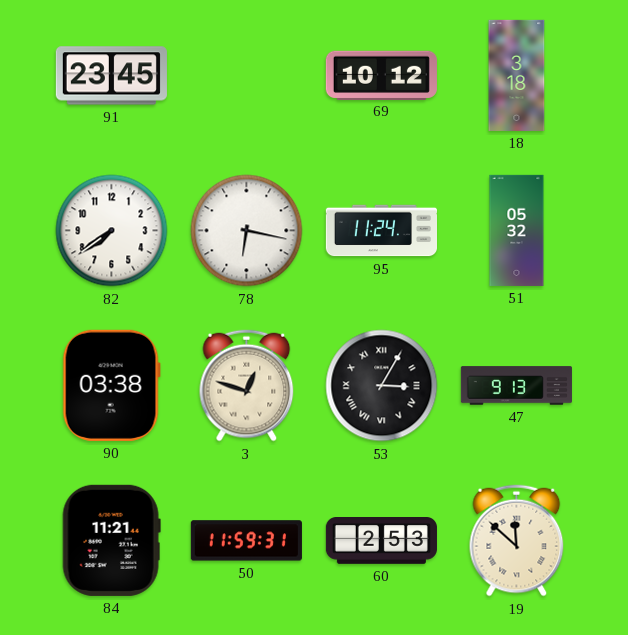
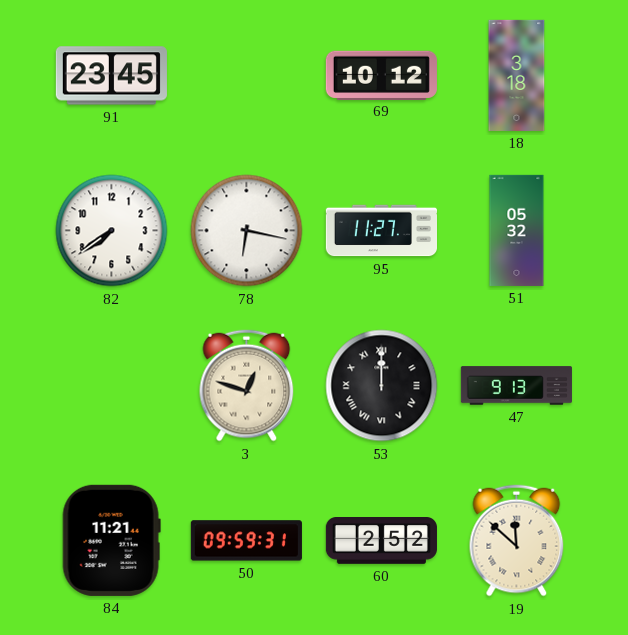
95: 11:24 -> 11:27 (381, 231)
90: 03:38 -> none (111, 385)
53: 3:05 -> 12:00 (382, 386)
50: 11:59 -> 09:59 (246, 541)
60: 2:53 -> 2:52 (381, 541)
